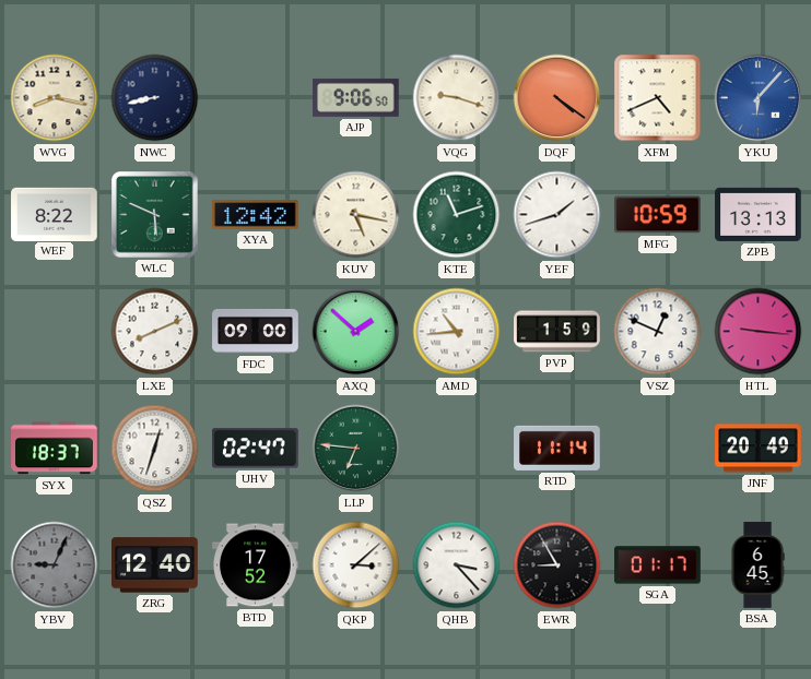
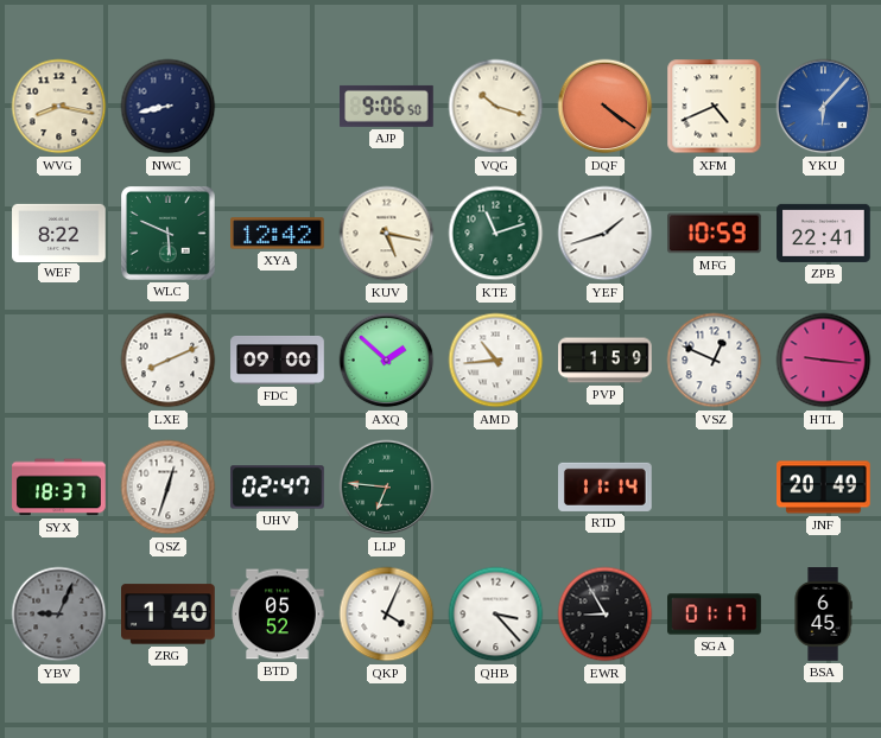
VQG: 9:18 -> 10:18 (496, 107)
ZPB: 13:13 -> 22:41 (824, 233)
ZRG: 12:40 -> 1:40 (169, 615)
BTD: 17:52 -> 05:52 (278, 615)
QKP: 3:08 -> 4:04 (387, 615)
